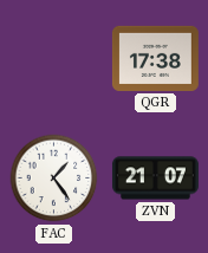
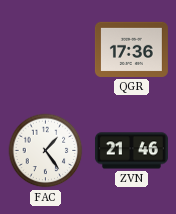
QGR: 17:38 -> 17:36 (131, 49)
ZVN: 21:07 -> 21:46 (131, 151)
